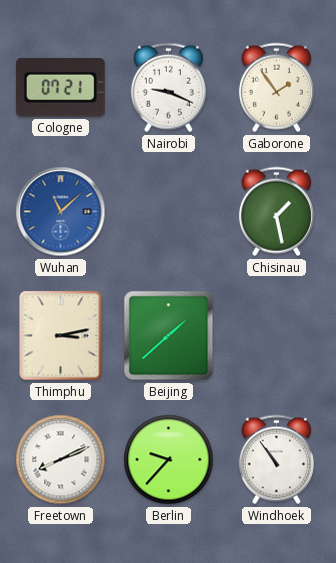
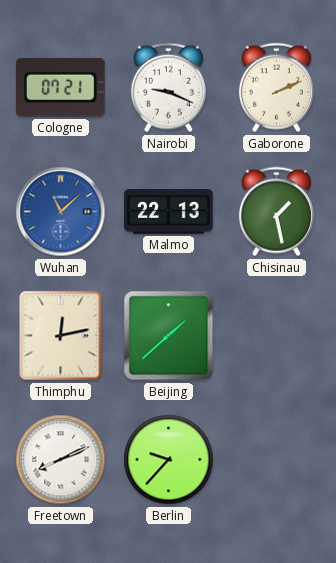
Gaborone: 1:54 -> 2:11 (276, 88)
Malmo: none -> 22:13 (169, 212)
Thimphu: 3:13 -> 12:13 (61, 336)
Windhoek: 10:54 -> none (276, 460)
